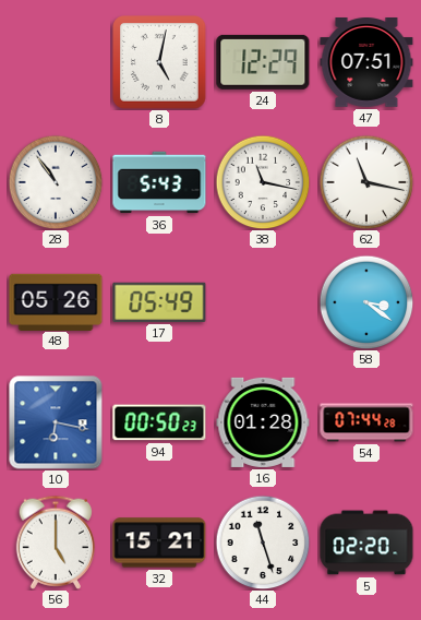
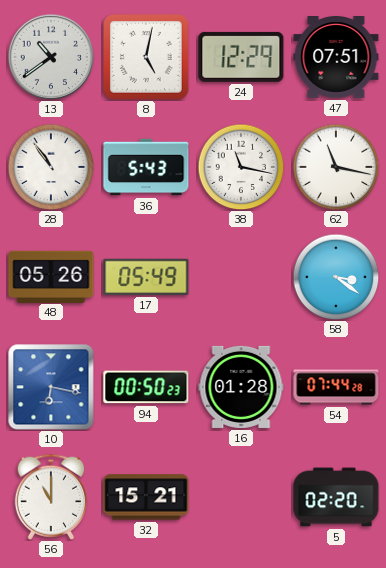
13: none -> 10:39 (51, 57)
56: 5:00 -> 11:00 (51, 497)
44: 11:27 -> none (263, 542)
